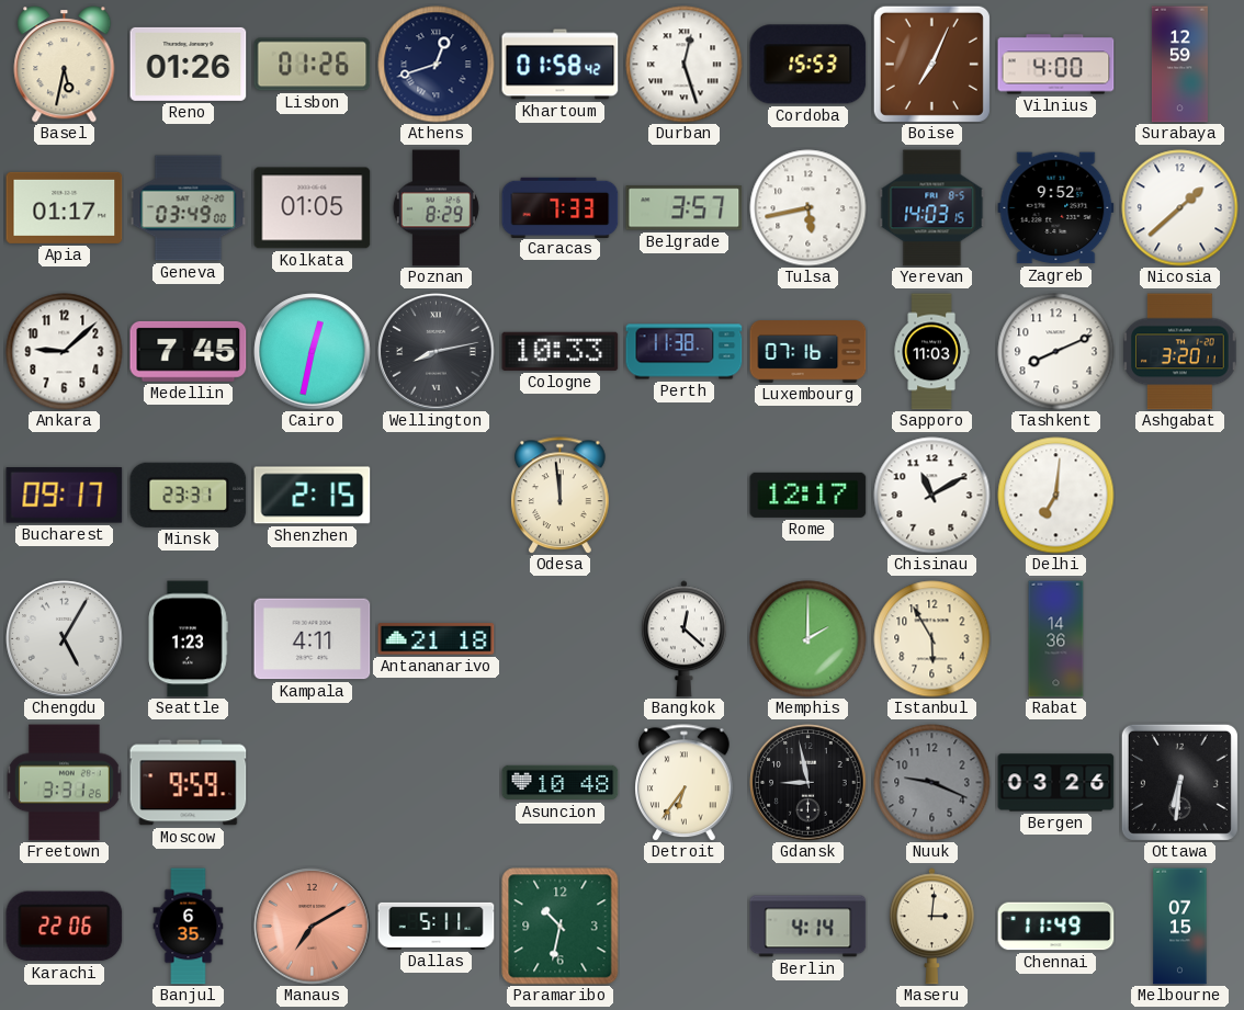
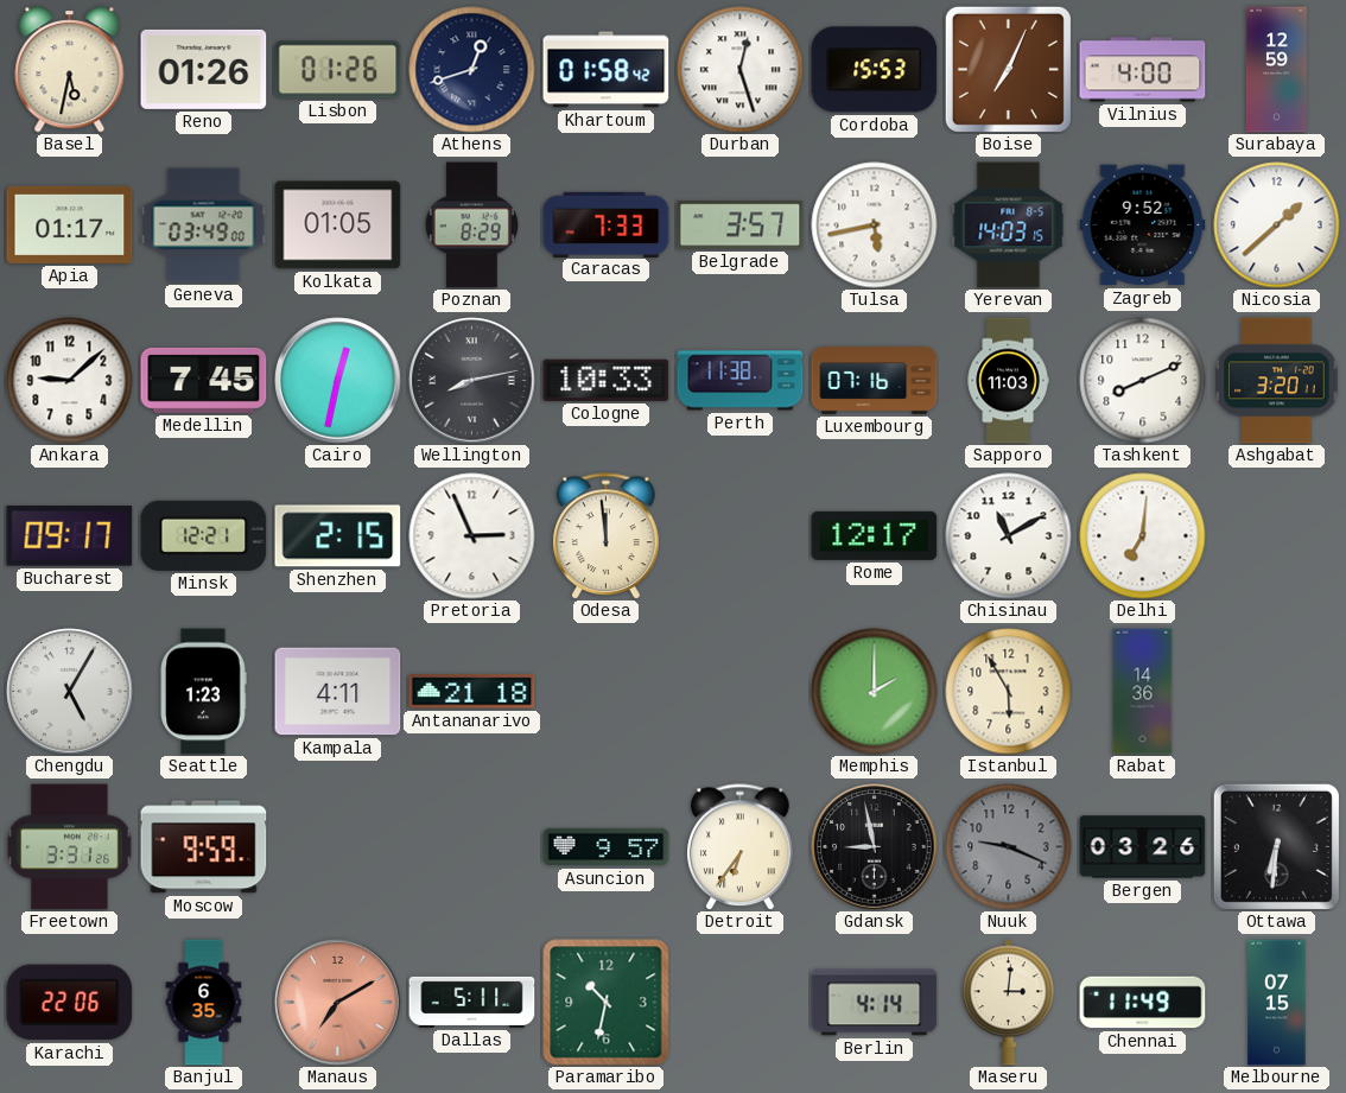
Minsk: 23:31 -> 12:21 (204, 535)
Pretoria: none -> 2:56 (472, 536)
Bangkok: 12:22 -> none (683, 639)
Asuncion: 10:48 -> 9:57 (607, 847)
